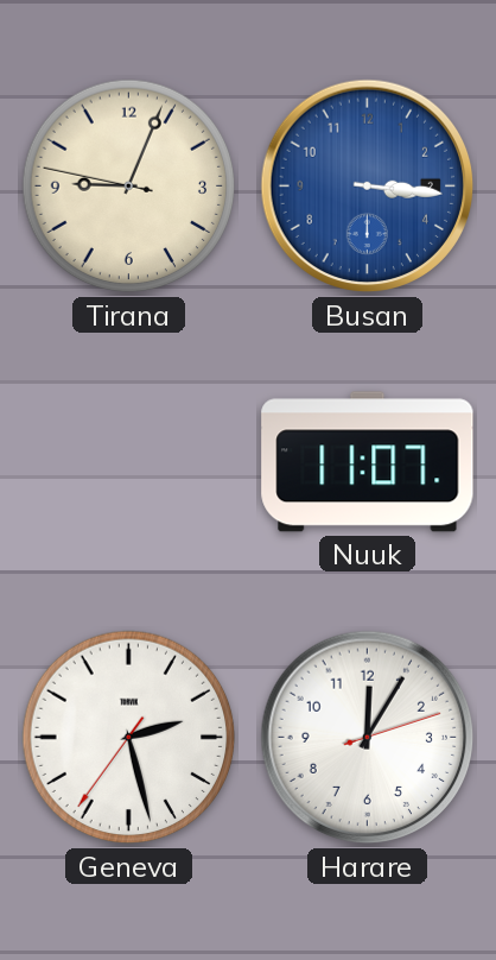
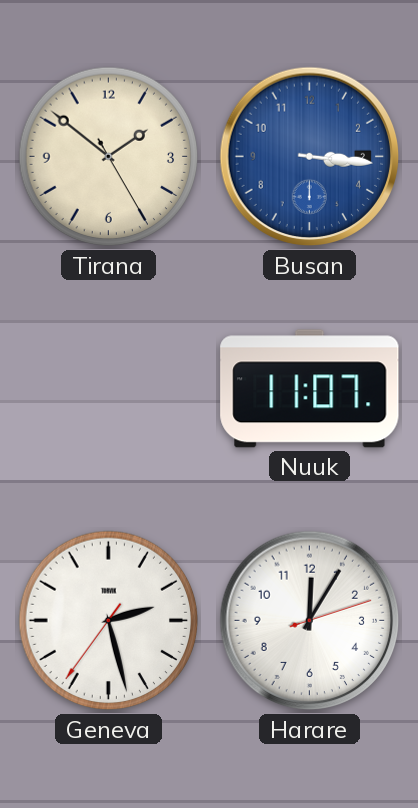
Tirana: 9:03 -> 1:51 (109, 157)
